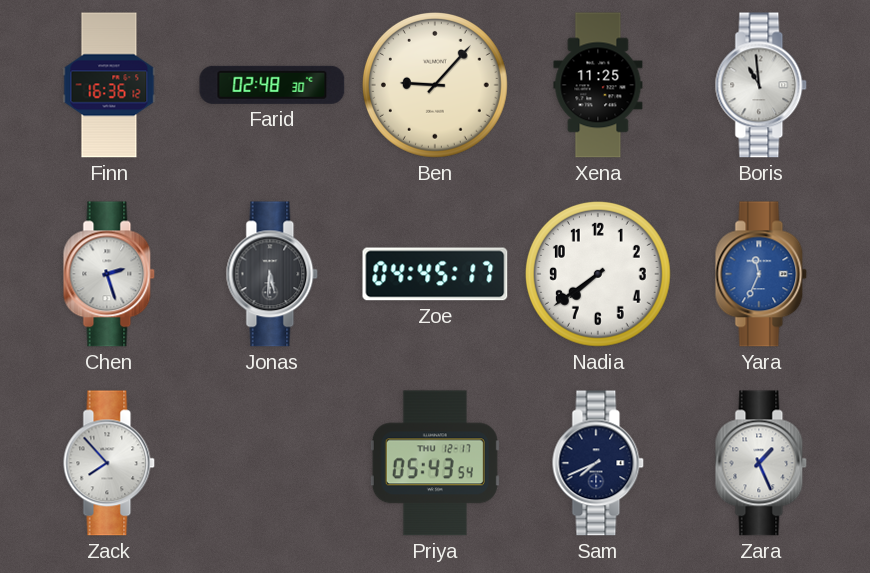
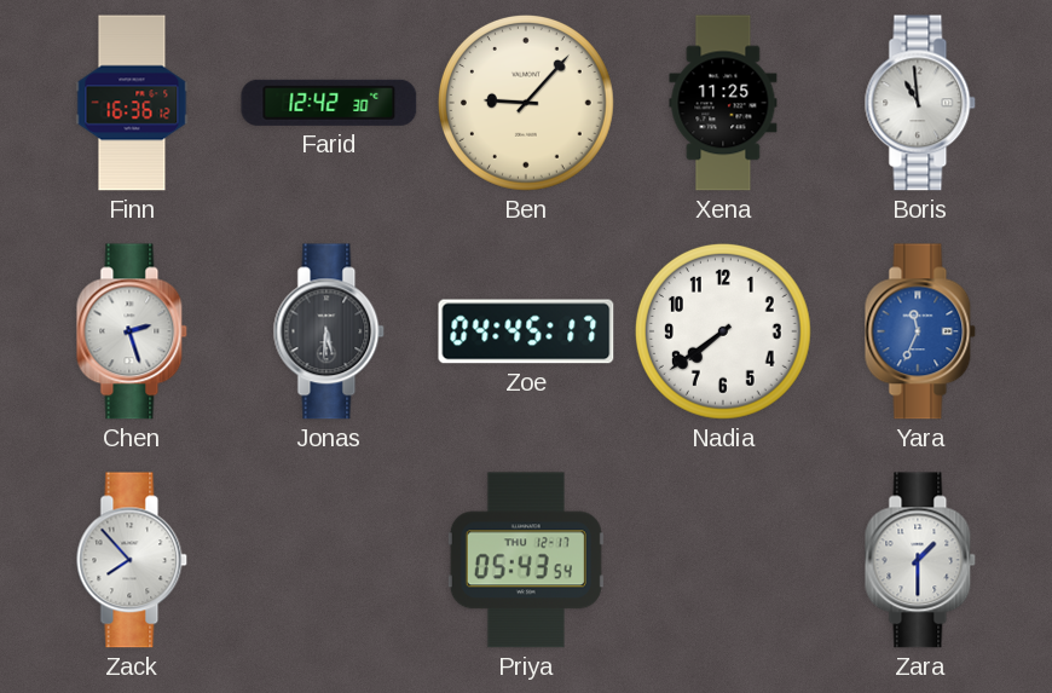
Farid: 02:48 -> 12:42 (329, 103)
Sam: 7:41 -> none (598, 463)
Zara: 1:26 -> 1:30 (920, 560)
